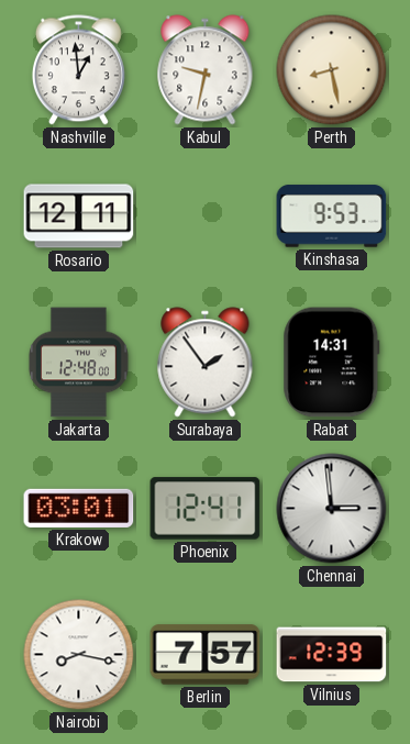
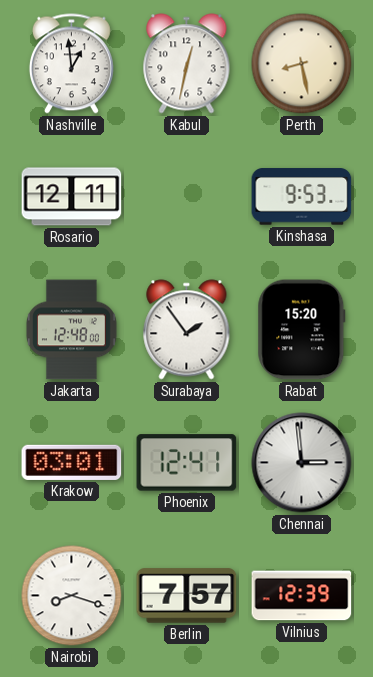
Kabul: 9:32 -> 12:32 (187, 64)
Rabat: 14:31 -> 15:20 (302, 330)
Nairobi: 8:17 -> 8:18 (72, 596)
